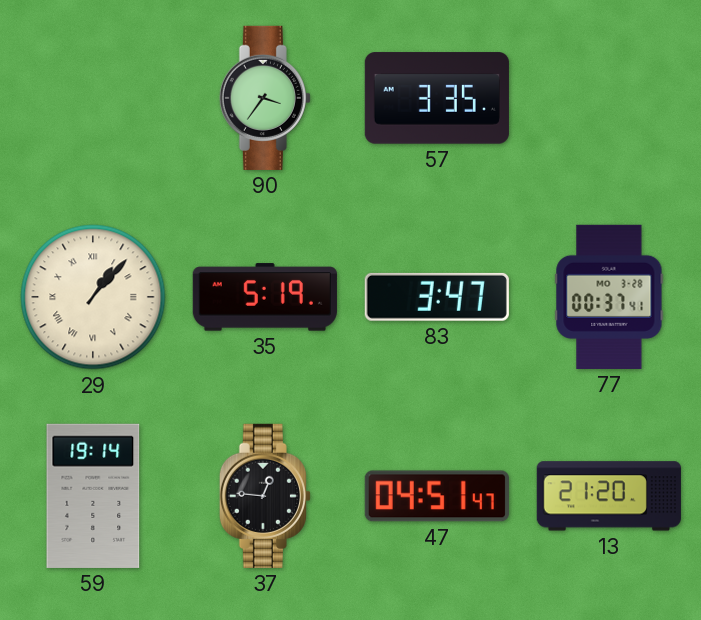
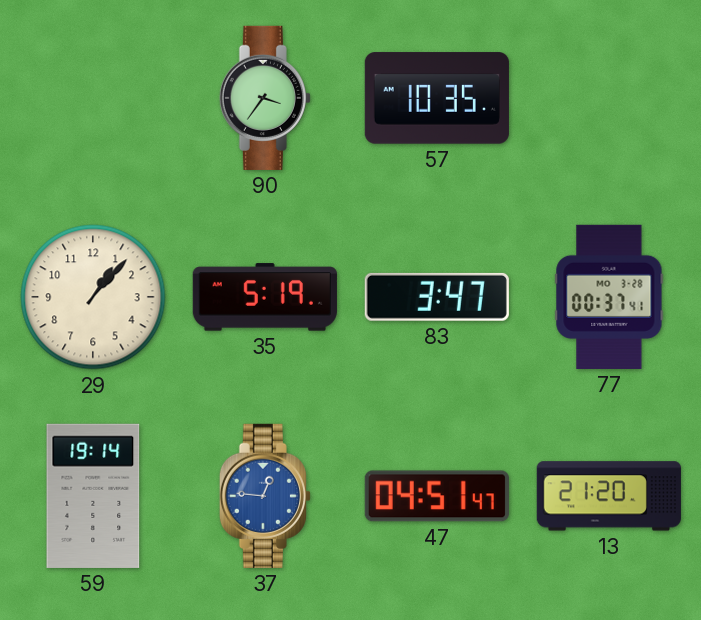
57: 3:35 -> 10:35 (437, 98)
29 numerals: Roman -> Arabic (93, 297)
37 dial: black -> blue (265, 496)
